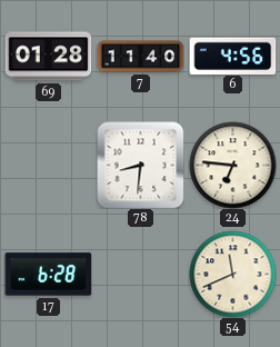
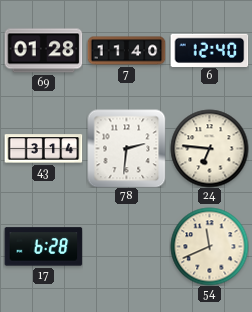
6: 4:56 -> 12:40 (209, 50)
43: none -> 3:14 (43, 149)
78: 8:31 -> 2:31 (126, 148)
